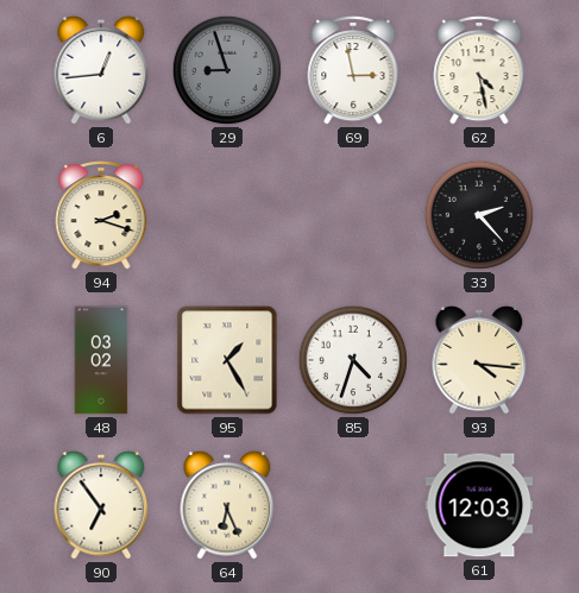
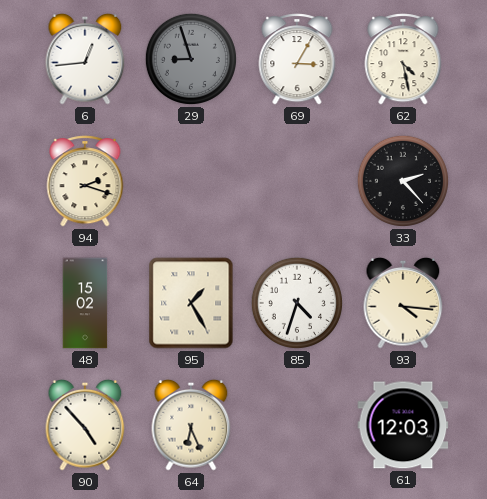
69: 2:58 -> 3:05 (297, 59)
48: 03:02 -> 15:02 (85, 303)
90: 6:54 -> 4:53 (85, 425)
